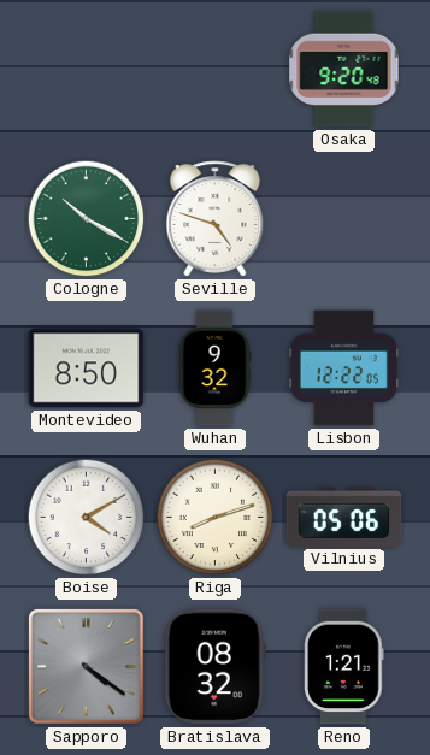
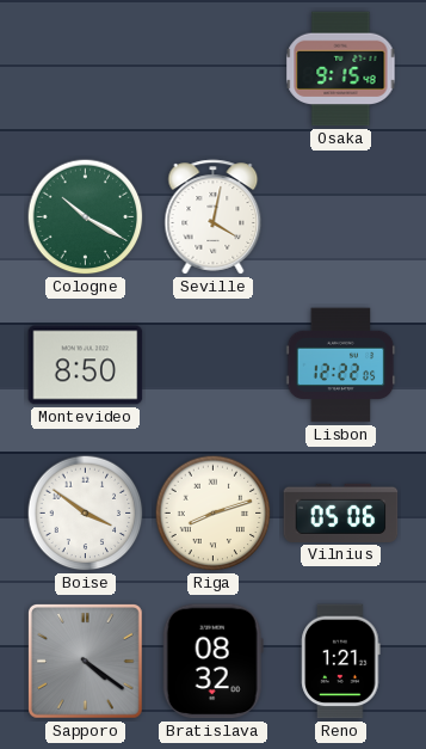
Osaka: 9:20 -> 9:15 (341, 69)
Seville: 4:48 -> 4:02 (214, 217)
Wuhan: 9:32 -> none (214, 368)
Boise: 4:10 -> 3:51 (86, 514)
